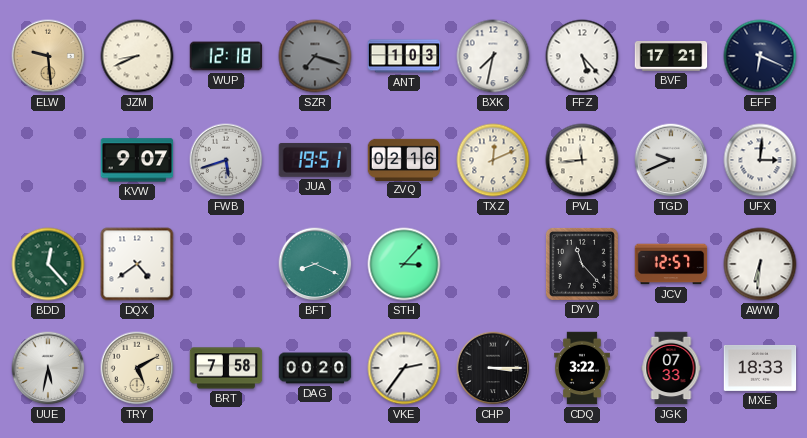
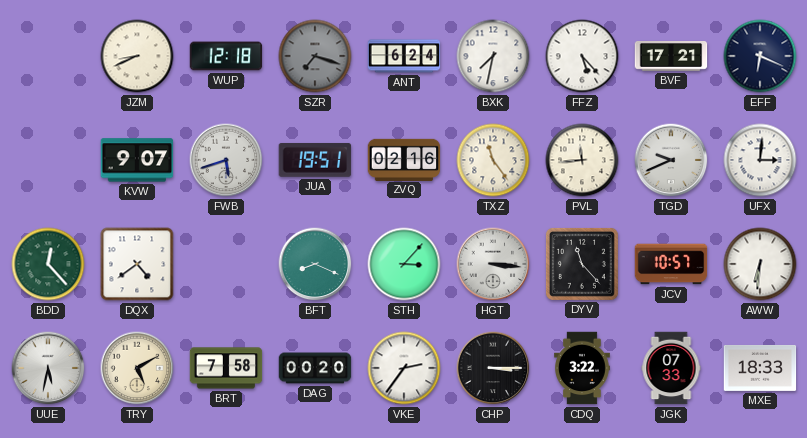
ELW: 9:29 -> none (48, 56)
ANT: 1:03 -> 6:24 (404, 56)
TXZ: 12:11 -> 11:24 (493, 160)
HGT: none -> 3:16 (493, 264)
JCV: 12:57 -> 10:57 (671, 264)
